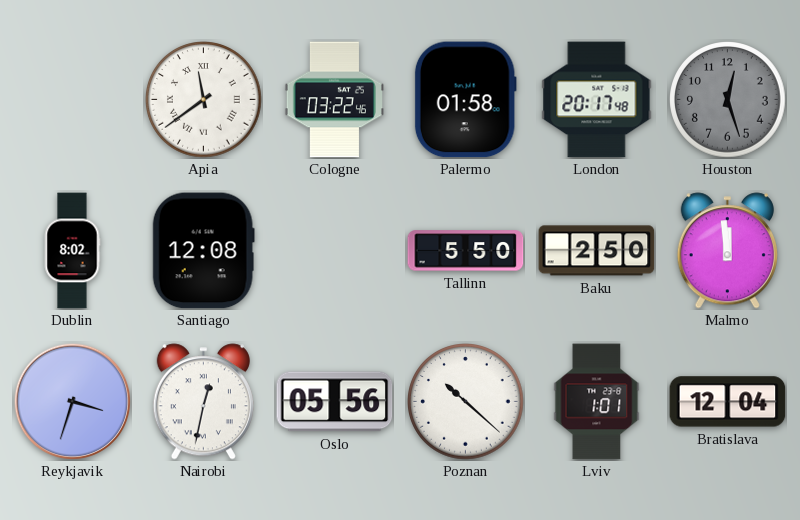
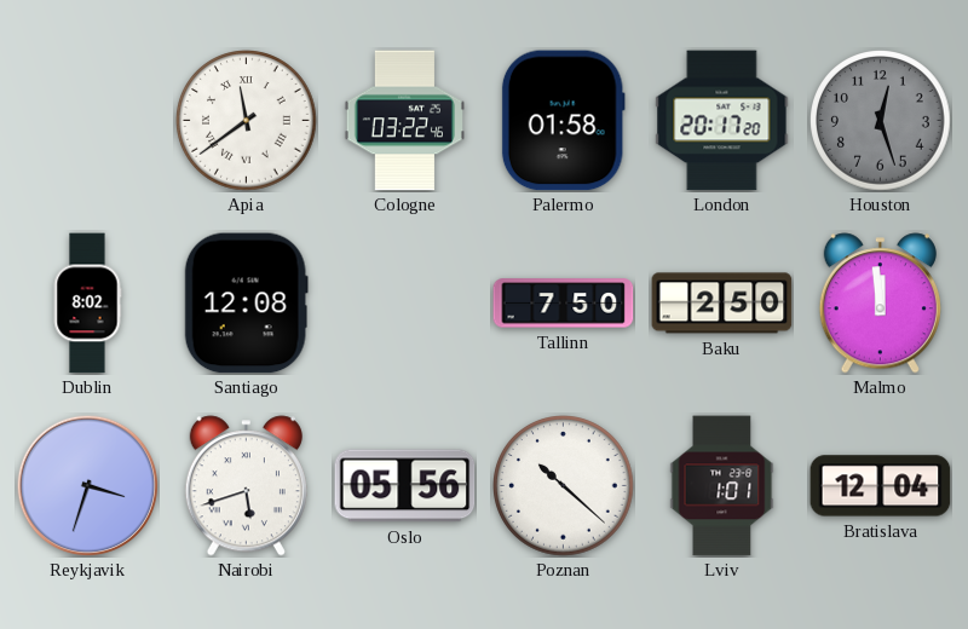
London: 20:17:48 -> 20:17:20 (722, 121)
Tallinn: 5:50 -> 7:50 (564, 304)
Nairobi: 12:32 -> 5:42 (246, 486)
